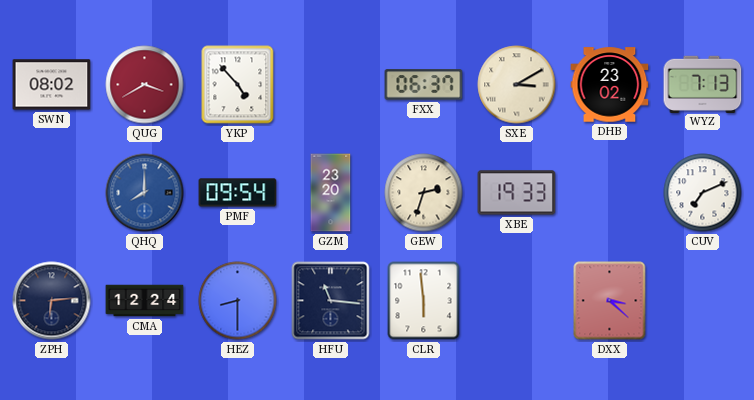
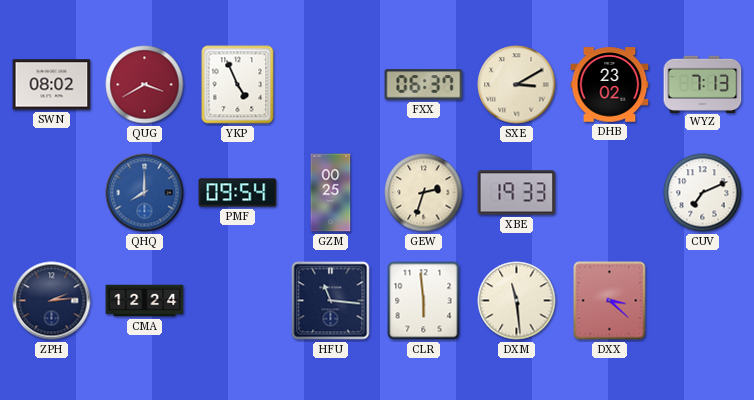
YKP: 4:53 -> 4:56 (238, 85)
GZM: 23:20 -> 00:25 (331, 193)
ZPH: 6:14 -> 2:14 (52, 301)
HEZ: 8:30 -> none (238, 301)
DXM: none -> 11:29 (517, 301)
